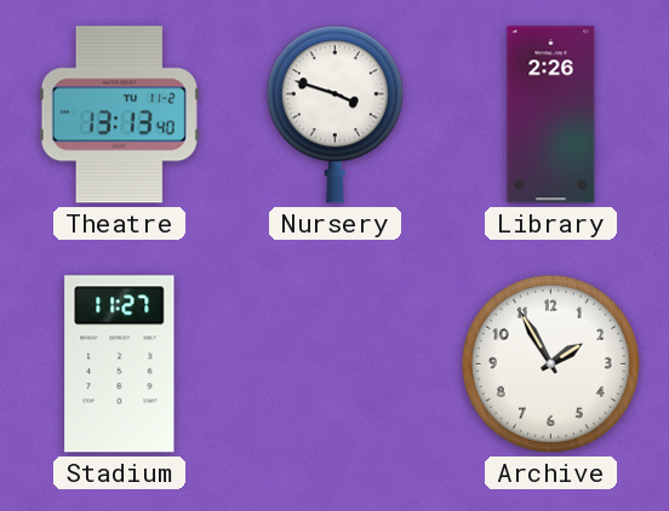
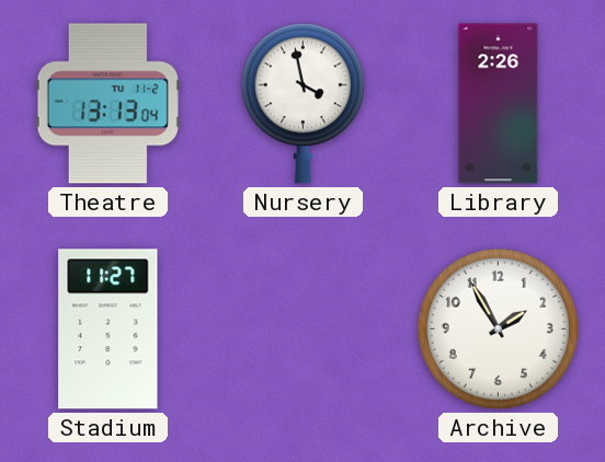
Theatre: 13:13:40 -> 13:13:04 (107, 104)
Nursery: 3:48 -> 3:58 (302, 104)
